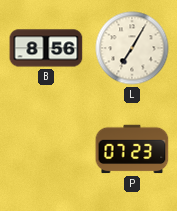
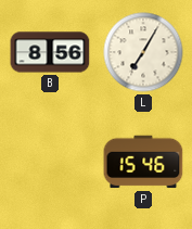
P: 07:23 -> 15:46 (143, 162)
